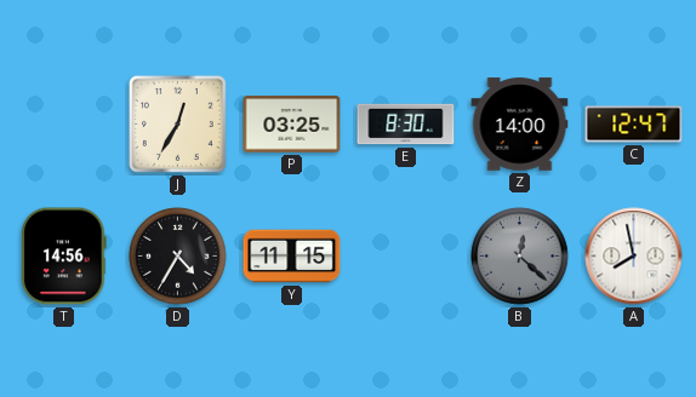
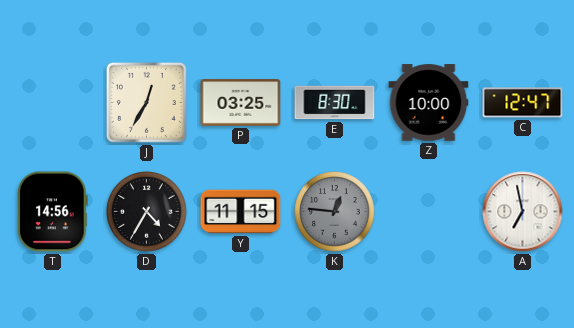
Z: 14:00 -> 10:00 (429, 103)
K: none -> 12:46 (335, 212)
B: 12:22 -> none (520, 257)
A: 7:58 -> 6:58 (523, 212)
